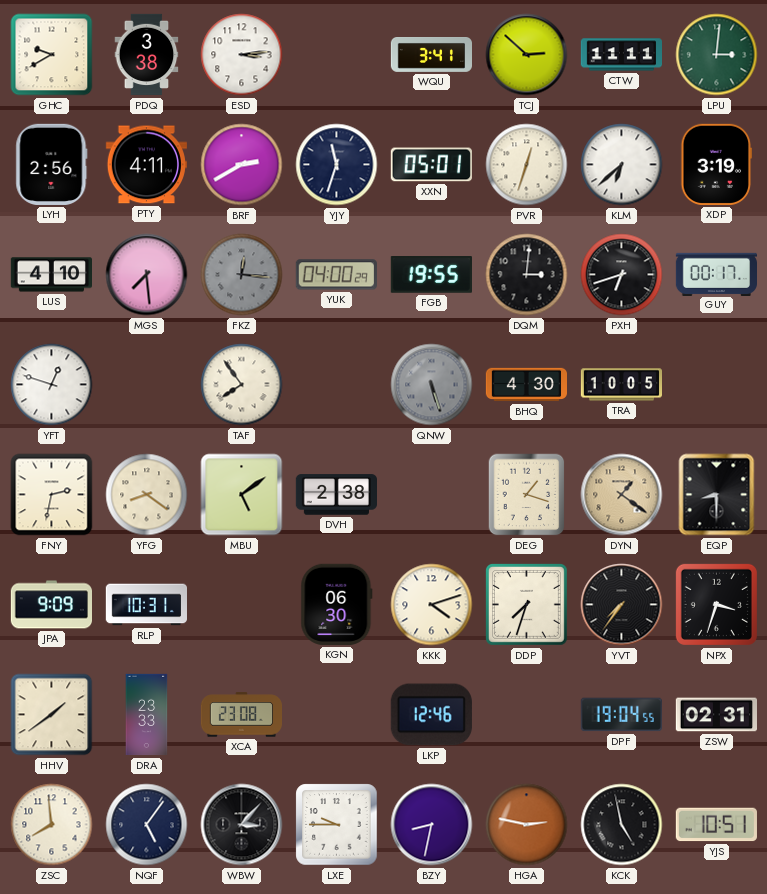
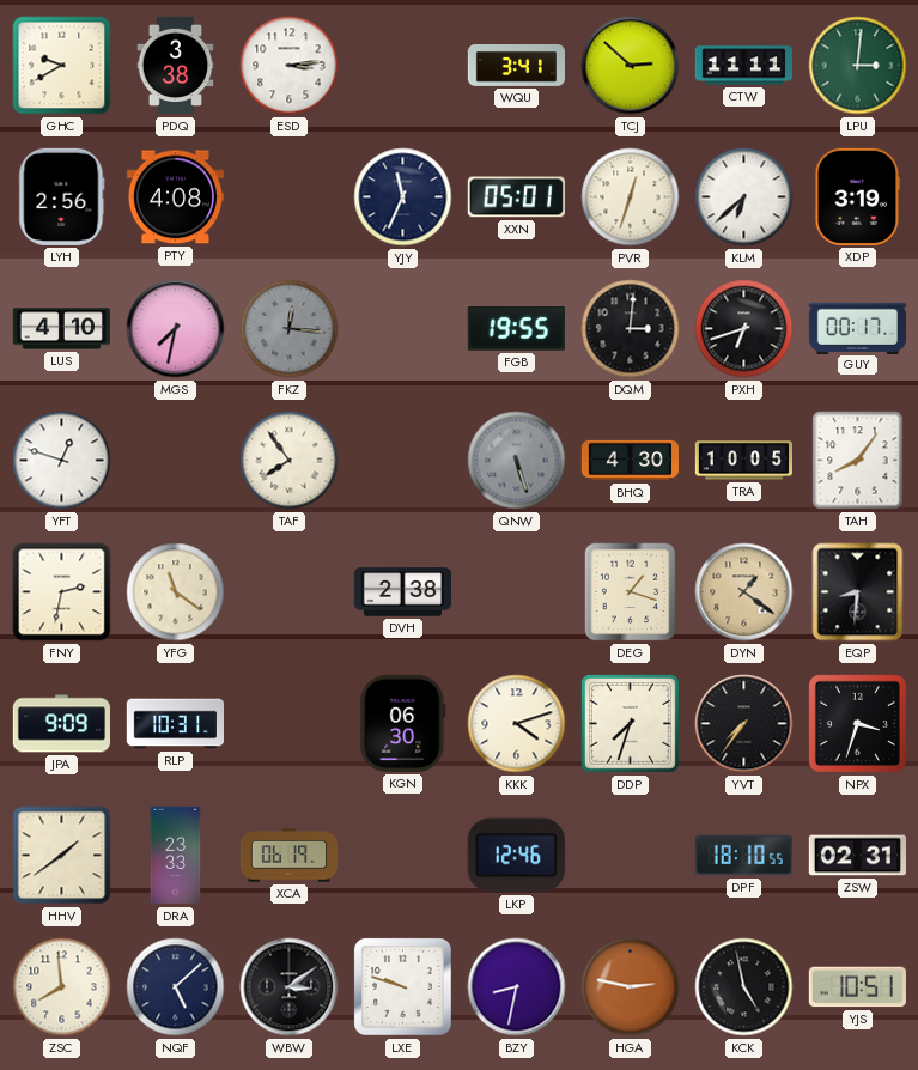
PTY: 4:11 -> 4:08 (175, 197)
BRF: 2:40 -> none (242, 165)
YJY: 11:33 -> 11:34 (403, 197)
MGS: 7:29 -> 7:32 (176, 329)
YUK: 04:00 -> none (336, 275)
TAH: none -> 8:06 (858, 461)
YFG: 8:21 -> 11:21 (176, 592)
MBU: 5:09 -> none (242, 495)
EQP: 8:30 -> 8:31 (858, 592)
XCA: 23:08 -> 06:19 (288, 856)
DPF: 19:04 -> 18:10 (743, 856)
NQF: 5:06 -> 5:08 (176, 987)
WBW: 3:07 -> 3:09 (290, 987)
LXE: 9:45 -> 9:48 (403, 987)
